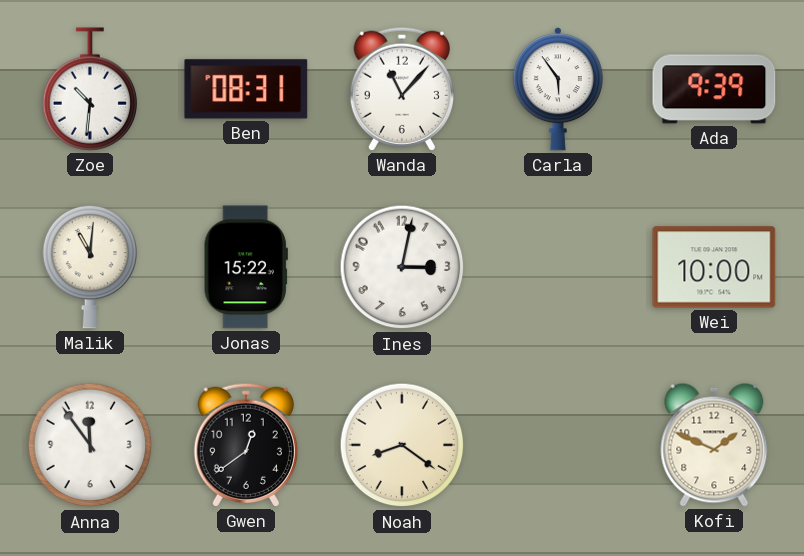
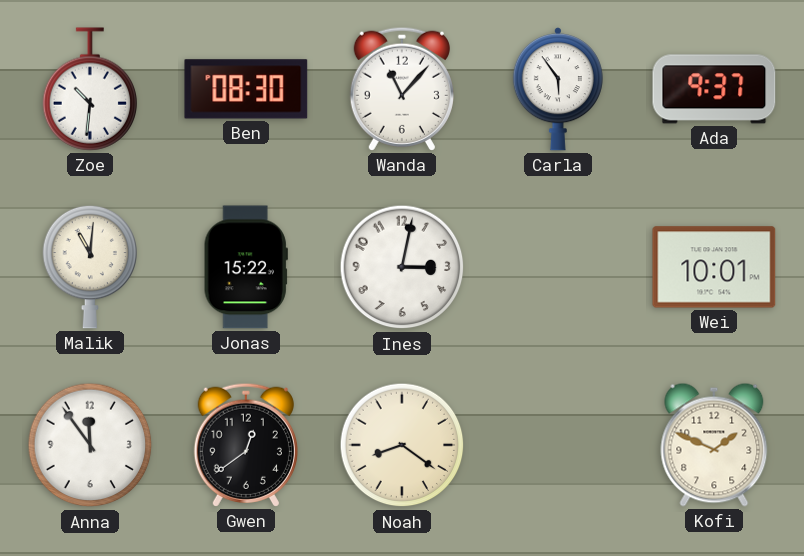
Ben: 08:31 -> 08:30 (246, 89)
Ada: 9:39 -> 9:37 (714, 89)
Wei: 10:00 -> 10:01 (714, 267)
